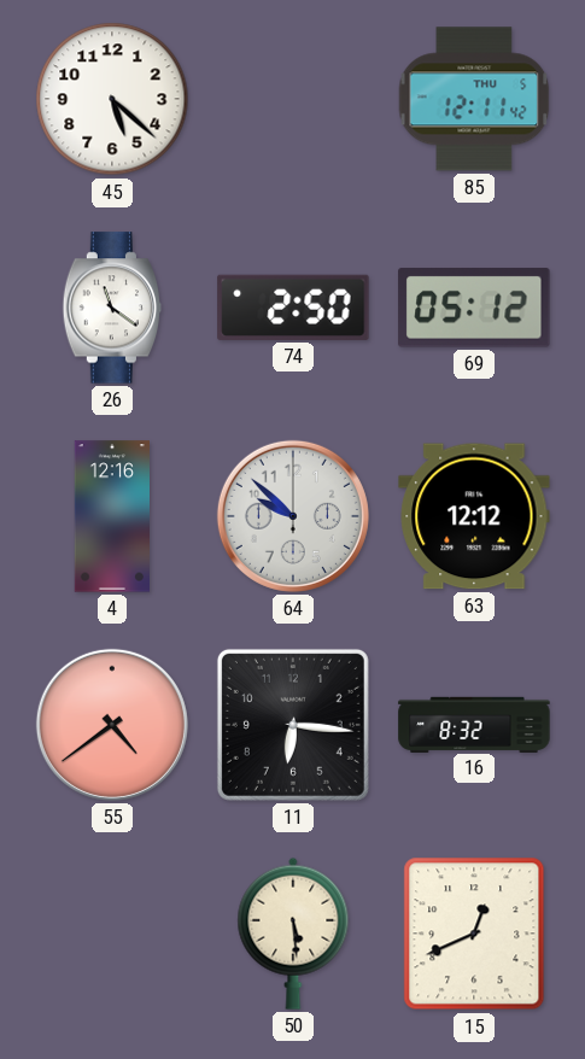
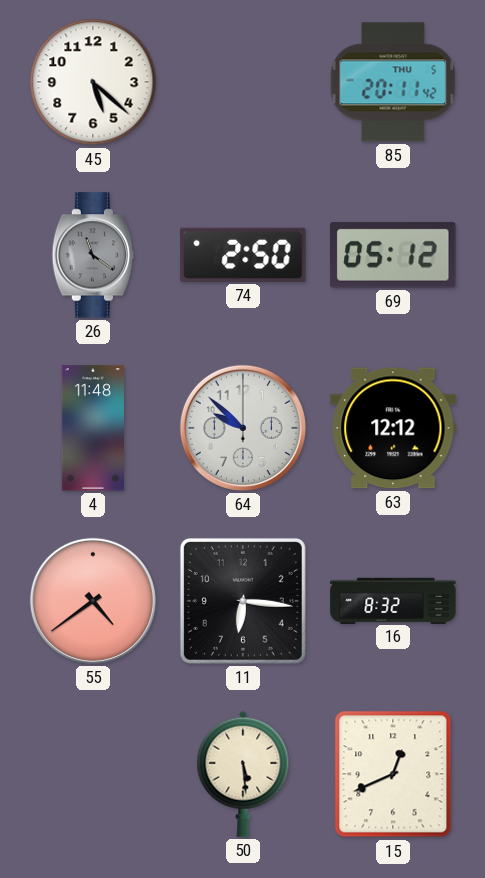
85: 12:11 -> 20:11 (393, 82)
26 dial: white -> grey (93, 255)
4: 12:16 -> 11:48 (92, 428)
